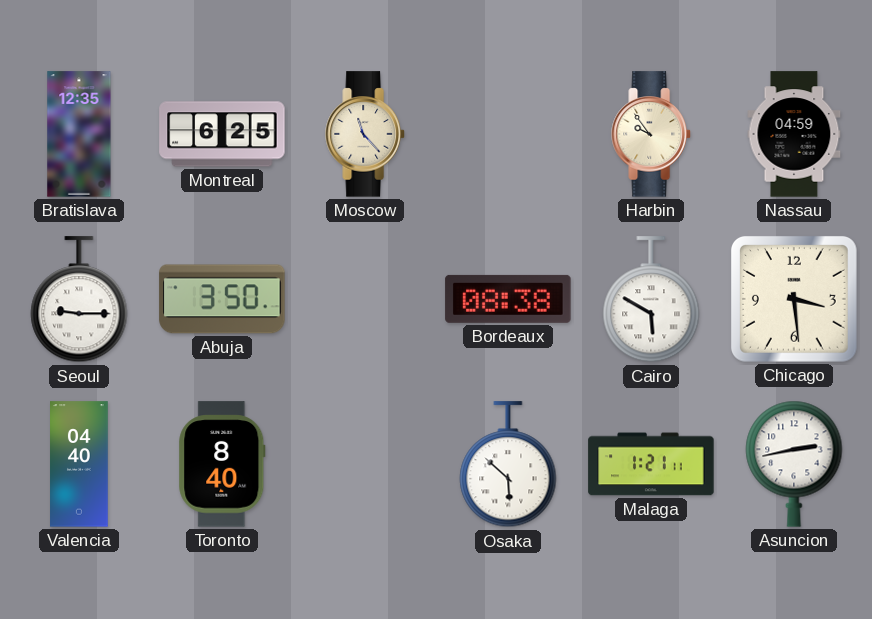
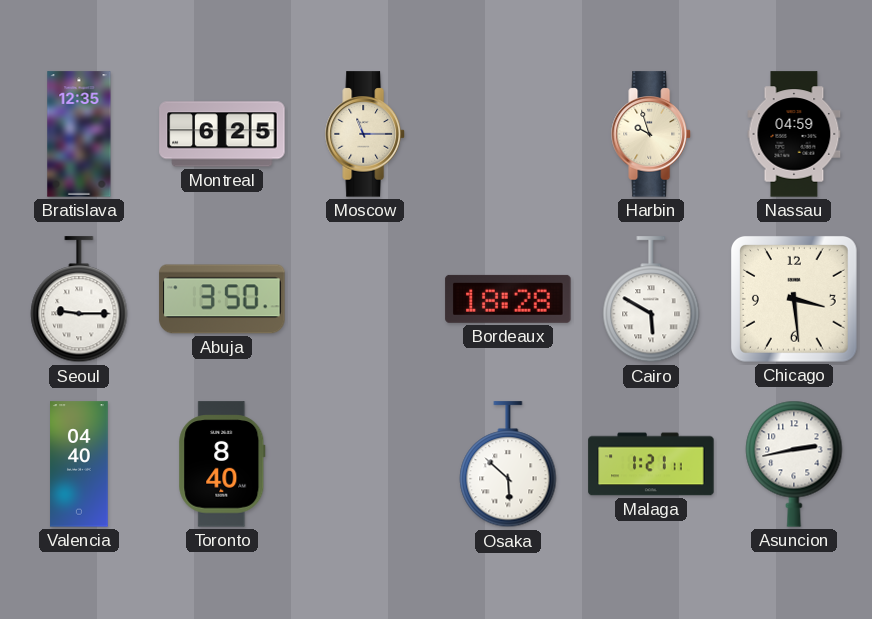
Moscow: 11:23 -> 11:15 (365, 134)
Harbin: 9:54 -> 9:57 (651, 134)
Bordeaux: 08:38 -> 18:28 (508, 299)
